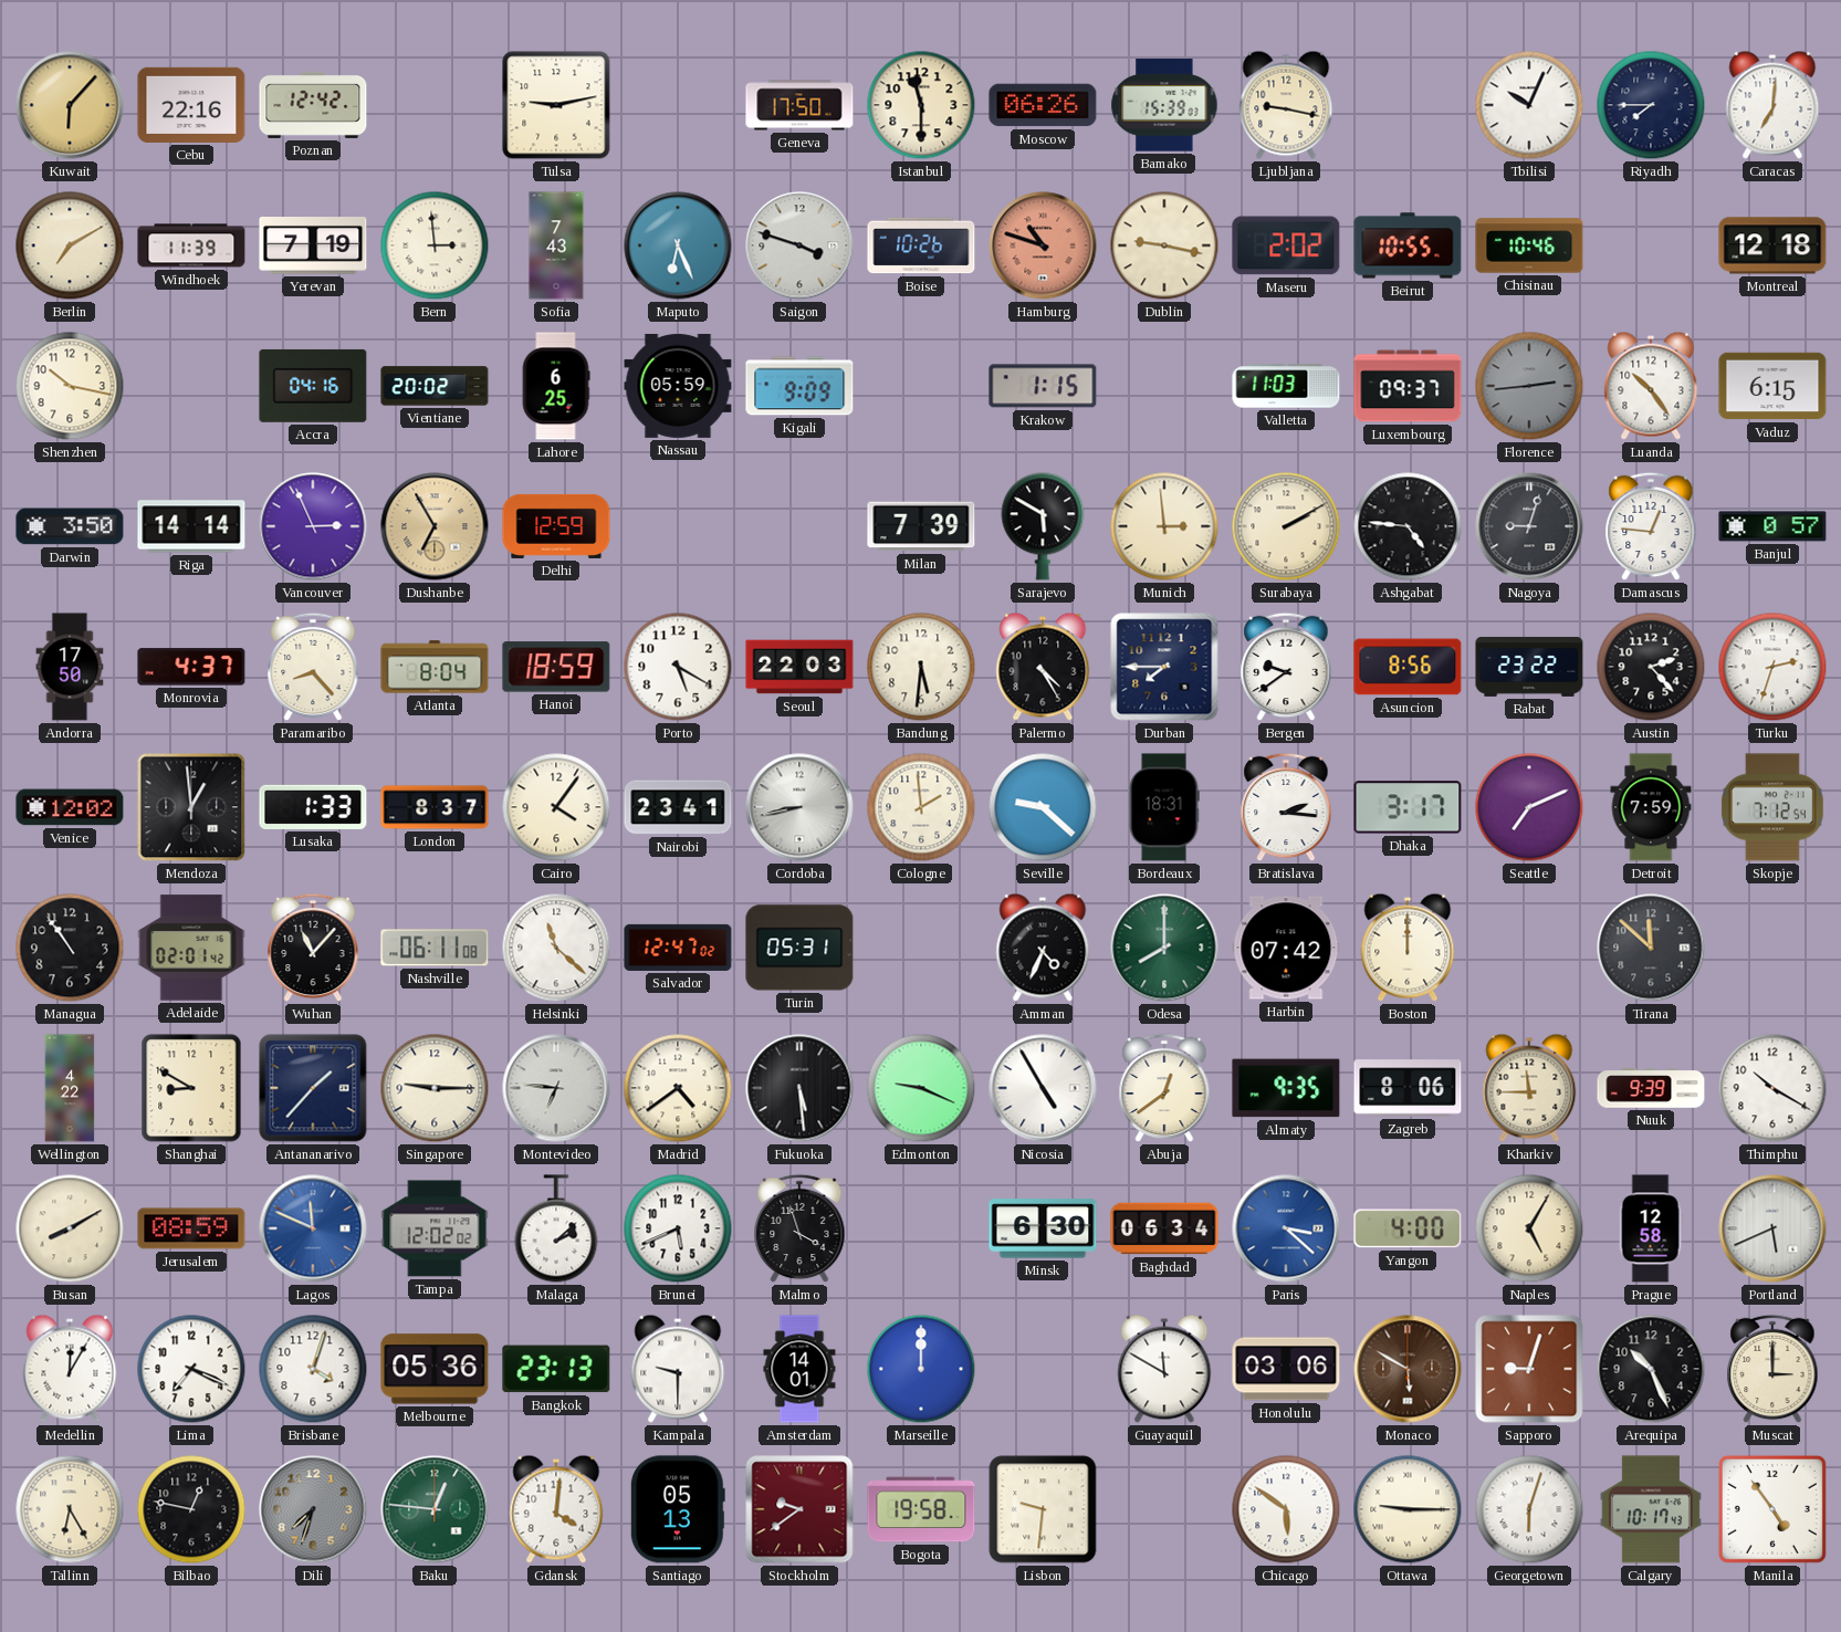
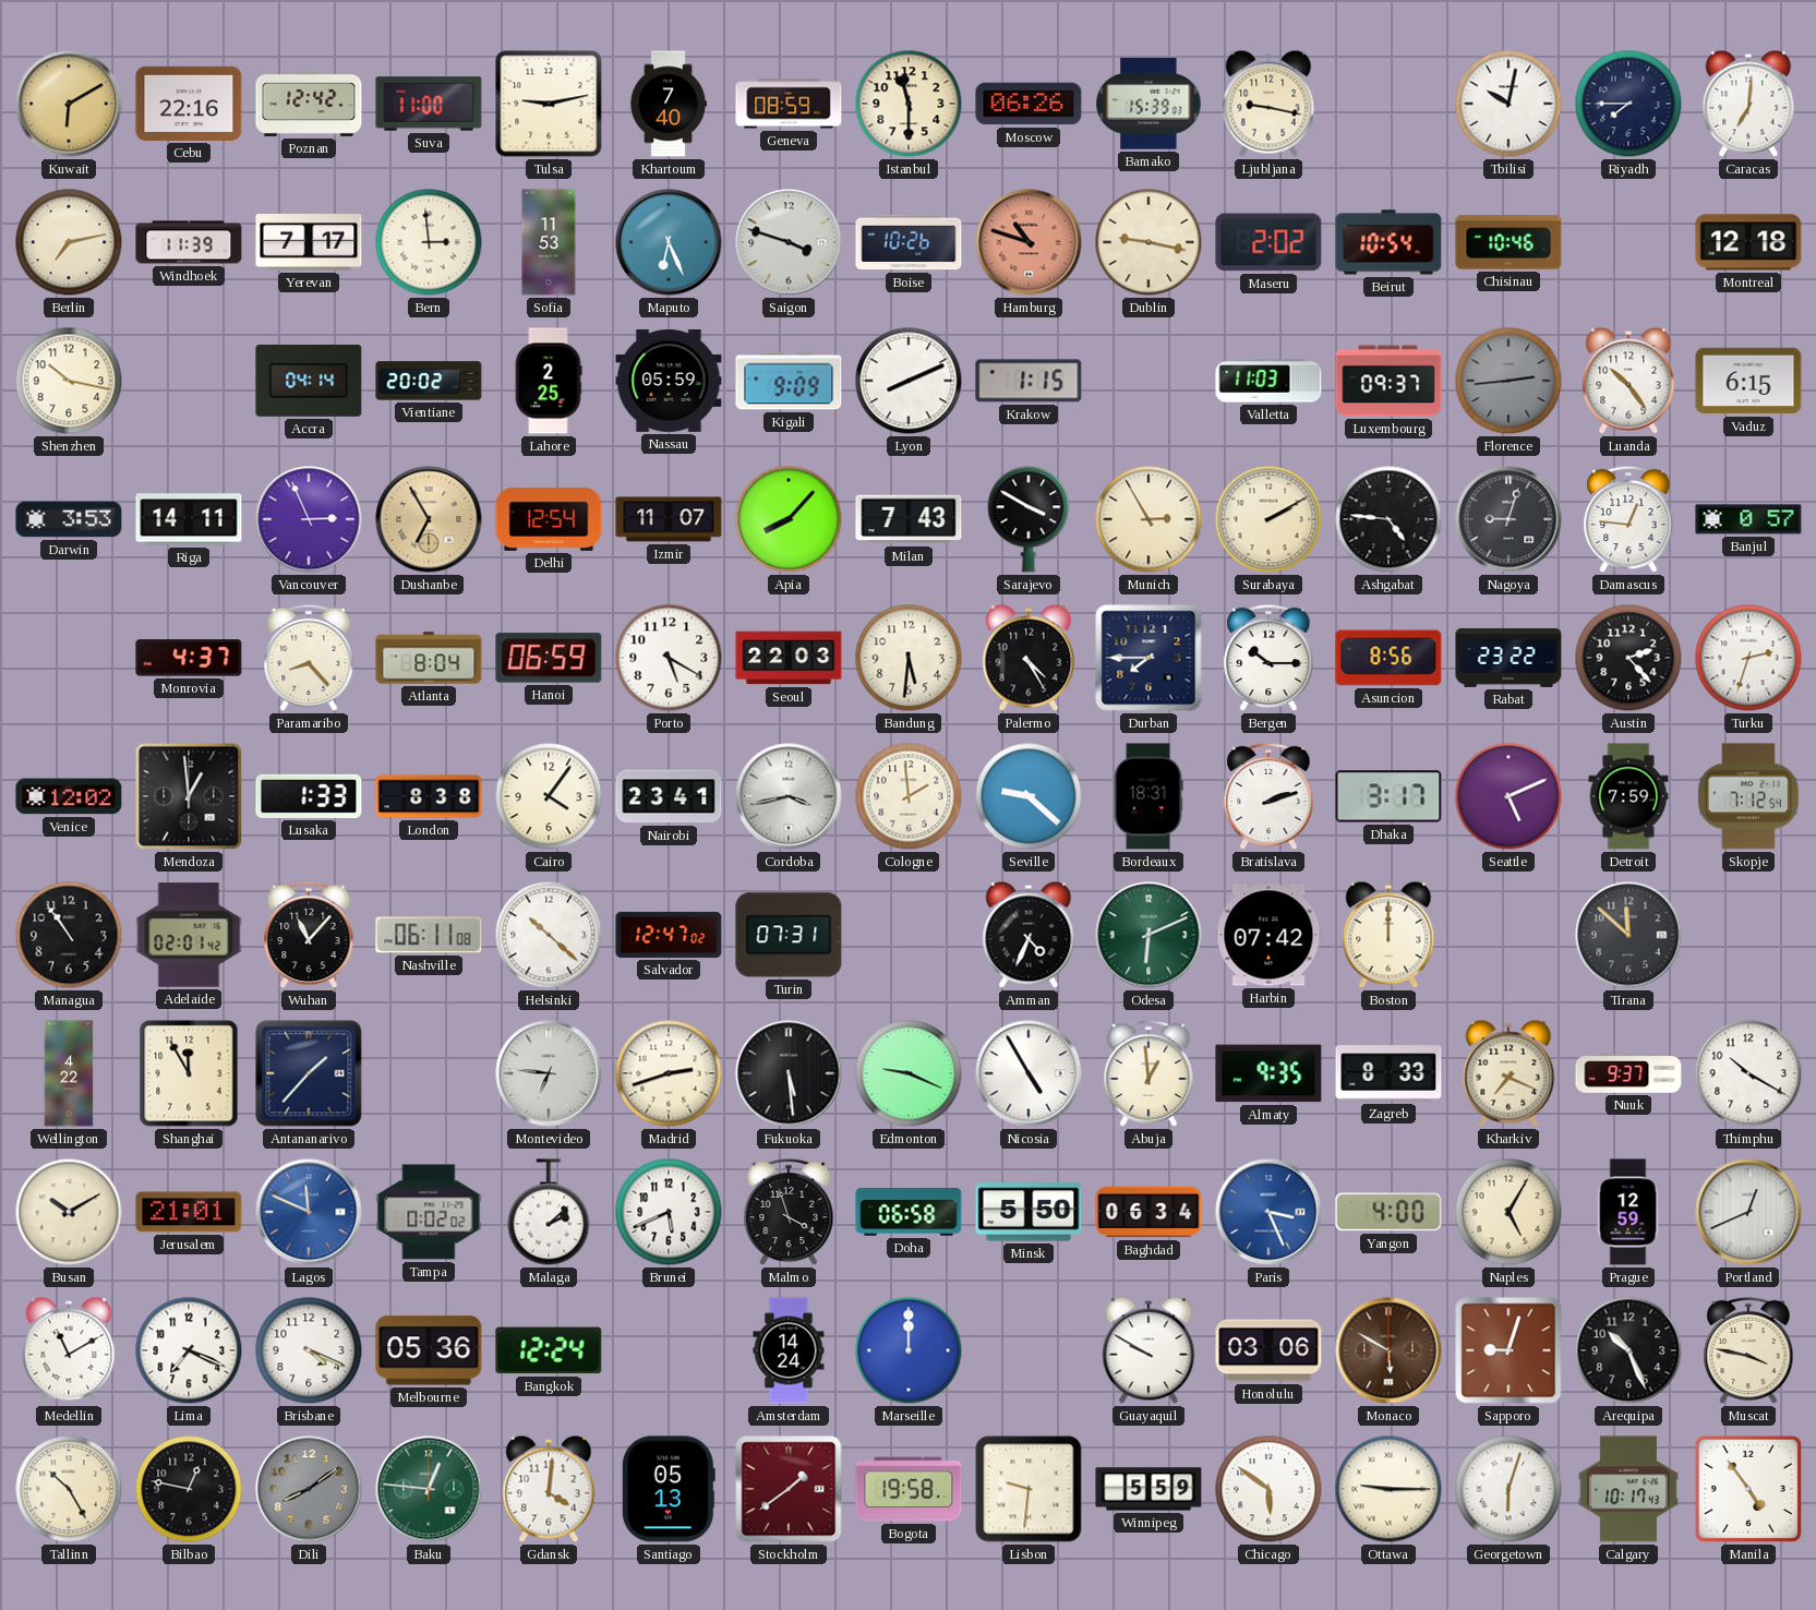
Kuwait: 6:07 -> 6:10 (69, 104)
Suva: none -> 11:00 (429, 104)
Khartoum: none -> 7:40 (669, 104)
Geneva: 17:50 -> 08:59 (789, 104)
Tbilisi: 10:04 -> 10:02 (1508, 104)
Berlin: 7:10 -> 7:13 (69, 242)
Yerevan: 7:19 -> 7:17 (309, 243)
Sofia: 7:43 -> 11:53 (549, 242)
Beirut: 10:55 -> 10:54 (1388, 242)
Accra: 04:16 -> 04:14 (309, 381)
Lahore: 6:25 -> 2:25 (549, 381)
Lyon: none -> 8:11 (909, 381)
Darwin: 3:50 -> 3:53 (69, 519)
Riga: 14:14 -> 14:11 (189, 519)
Delhi: 12:59 -> 12:54 (549, 519)
Izmir: none -> 11:07 (669, 519)
Apia: none -> 8:07 (789, 519)
Milan: 7:39 -> 7:43 (909, 519)
Sarajevo: 5:50 -> 3:50 (1029, 519)
Munich: 2:59 -> 2:55 (1148, 519)
Andorra: 17:50 -> none (70, 667)
Hanoi: 18:59 -> 06:59 (549, 658)
Bergen: 9:39 -> 10:15 (1268, 658)
London: 8:37 -> 8:38 (429, 796)
Cordoba: 8:43 -> 3:43 (789, 796)
Bratislava: 2:16 -> 2:12 (1268, 796)
Seattle: 7:11 -> 5:11 (1508, 796)
Helsinki: 11:22 -> 10:22 (549, 935)
Turin: 05:31 -> 07:31 (789, 935)
Odesa: 8:00 -> 6:11 (1148, 935)
Shanghai: 8:50 -> 11:55 (189, 1073)
Singapore: 9:15 -> none (435, 1088)
Madrid: 4:39 -> 2:42 (669, 1073)
Abuja: 12:39 -> 12:59 (1148, 1073)
Zagreb: 8:06 -> 8:33 (1388, 1073)
Kharkiv: 11:45 -> 7:19 (1508, 1073)
Nuuk: 9:39 -> 9:37 (1628, 1073)
Busan: 8:10 -> 10:10 (69, 1212)
Jerusalem: 08:59 -> 21:01 (189, 1212)
Tampa: 12:02 -> 0:02 (429, 1212)
Doha: none -> 06:58 (909, 1213)
Minsk: 6:30 -> 5:50 (1029, 1212)
Paris: 3:22 -> 3:26 (1268, 1212)
Prague: 12:58 -> 12:59 (1628, 1212)
Portland: 5:41 -> 12:41 (1748, 1212)
Medellin: 12:05 -> 11:10 (69, 1350)
Brisbane: 4:03 -> 4:19 (309, 1350)
Bangkok: 23:13 -> 12:24 (549, 1350)
Kampala: 9:30 -> none (678, 1369)
Amsterdam: 14:01 -> 14:24 (789, 1350)
Guayaquil: 11:50 -> 9:50 (1148, 1350)
Muscat: 3:00 -> 3:47 (1748, 1350)
Tallinn: 6:25 -> 10:25 (69, 1489)
Dili: 7:33 -> 8:09 (309, 1489)
Stockholm: 9:39 -> 1:39 (789, 1489)
Winnipeg: none -> 5:59 (1148, 1489)
